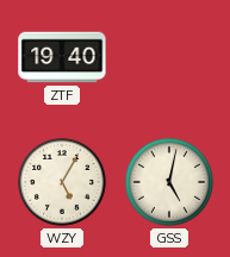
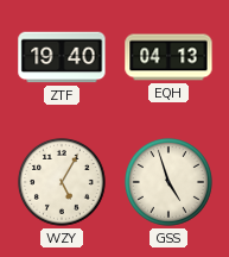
EQH: none -> 04:13 (168, 57)
GSS: 5:02 -> 4:57 (168, 182)
